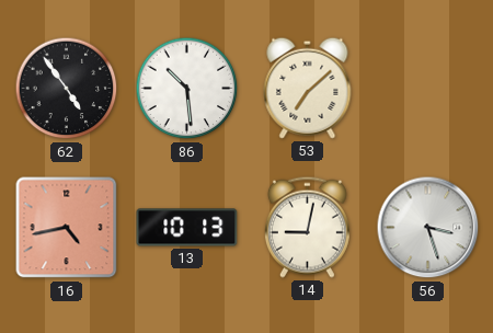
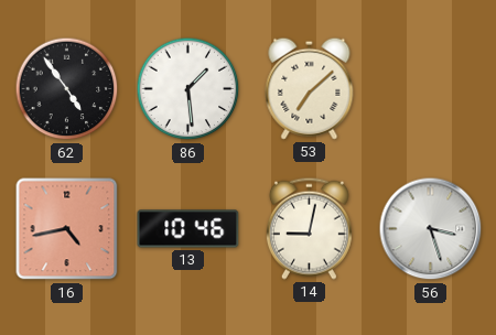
86: 10:29 -> 1:29 (188, 89)
13: 10:13 -> 10:46 (188, 229)
